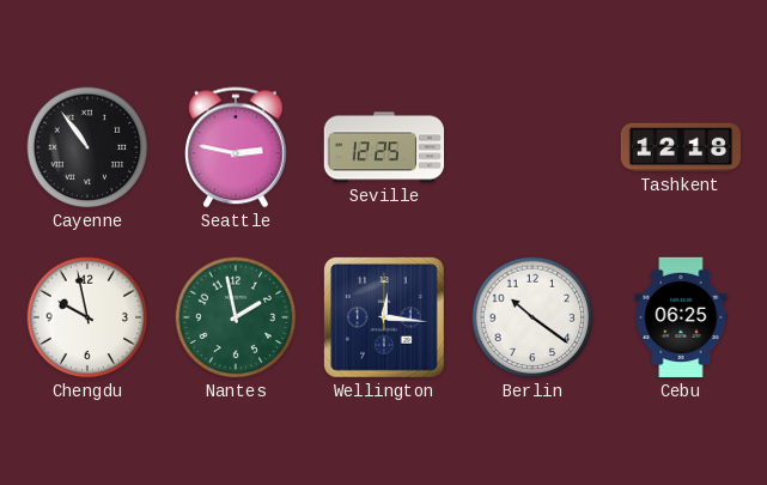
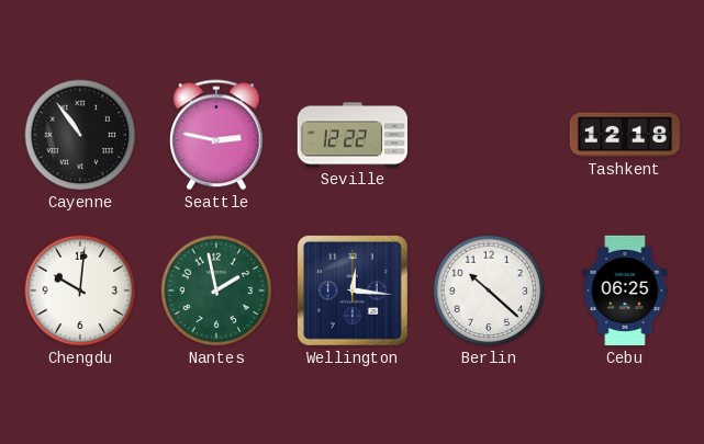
Seville: 12:25 -> 12:22 (351, 135)
Chengdu: 9:58 -> 10:01 (80, 291)
Berlin: 10:21 -> 10:22 (489, 291)
